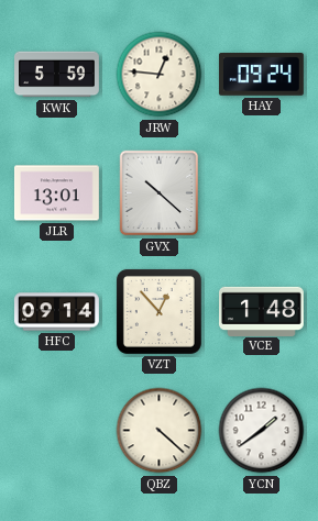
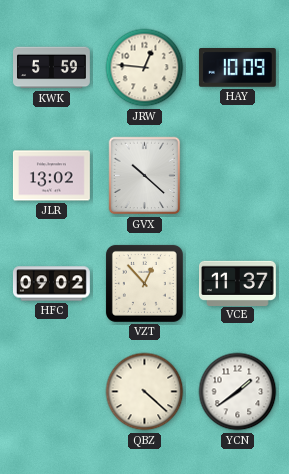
HAY: 09:24 -> 10:09 (237, 68)
JLR: 13:01 -> 13:02 (51, 176)
HFC: 09:14 -> 09:02 (51, 284)
VCE: 1:48 -> 11:37 (238, 283)
